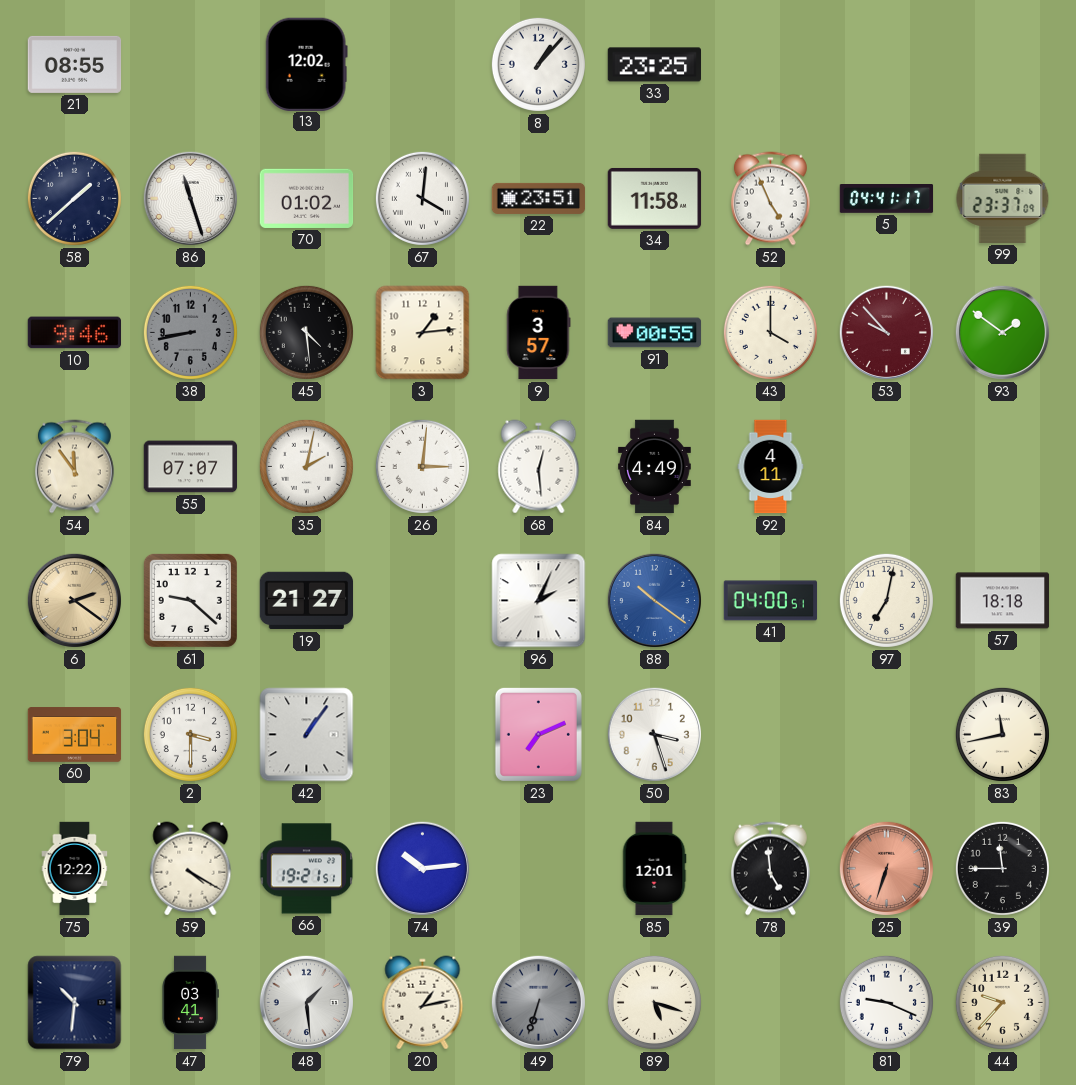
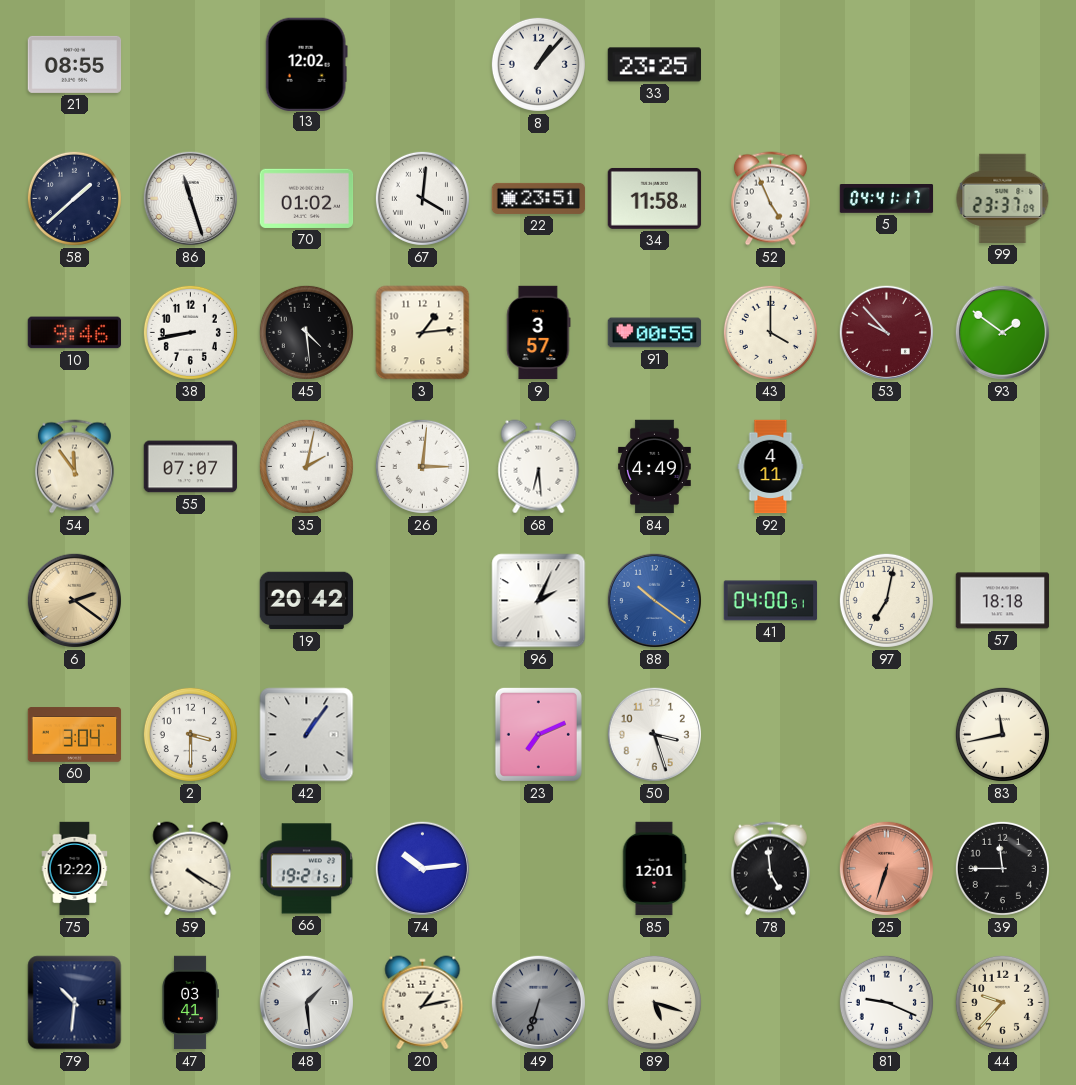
38 dial: grey -> white (190, 332)
68: 12:29 -> 6:29 (539, 467)
61: 9:22 -> none (190, 600)
19: 21:27 -> 20:42 (307, 601)
